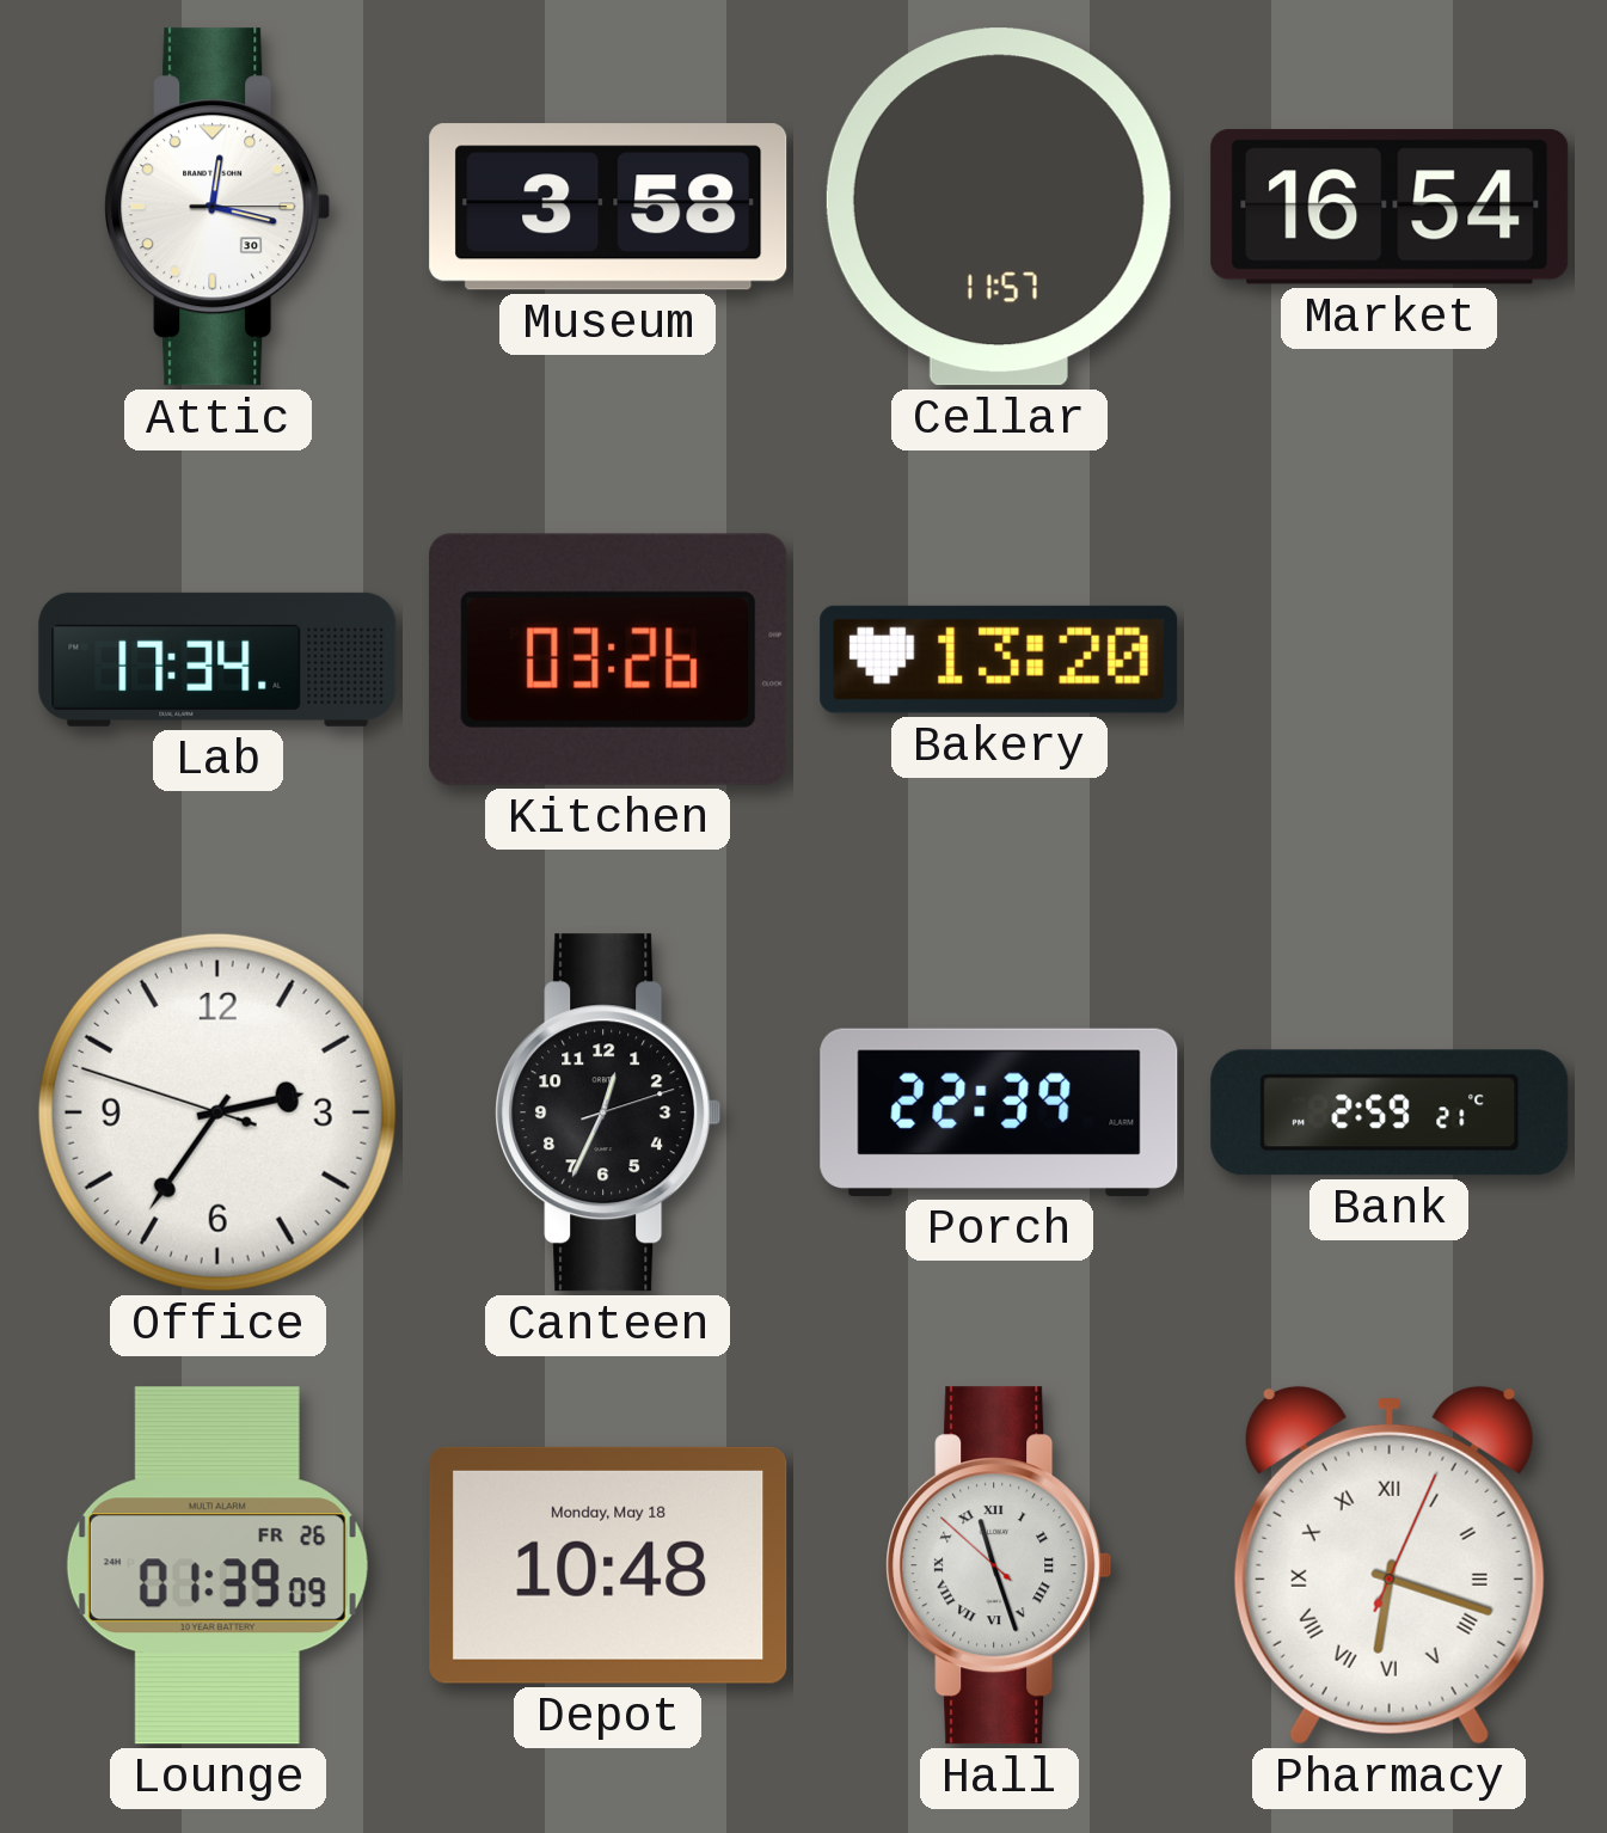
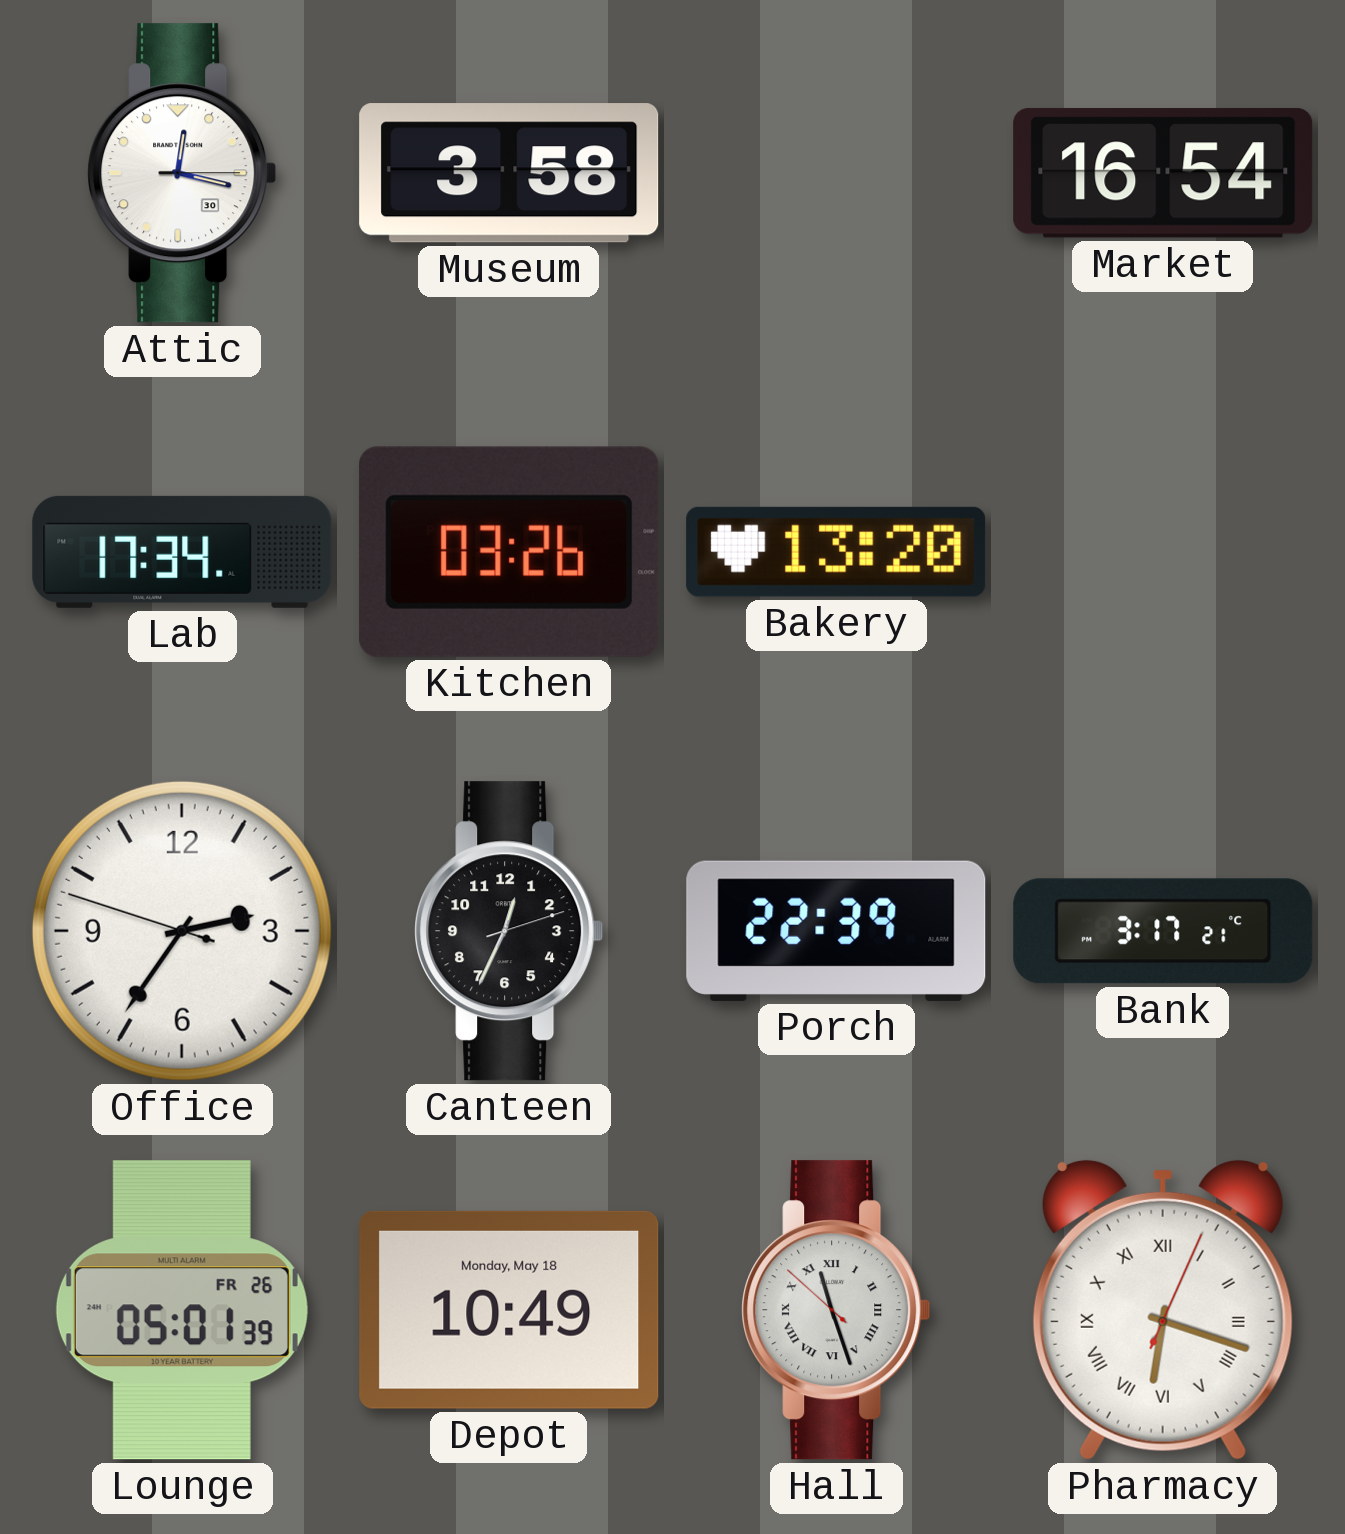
Cellar: 11:57 -> none (999, 207)
Bank: 2:59 -> 3:17 (1163, 931)
Lounge: 01:39 -> 05:01 (182, 1310)
Depot: 10:48 -> 10:49 (509, 1310)
